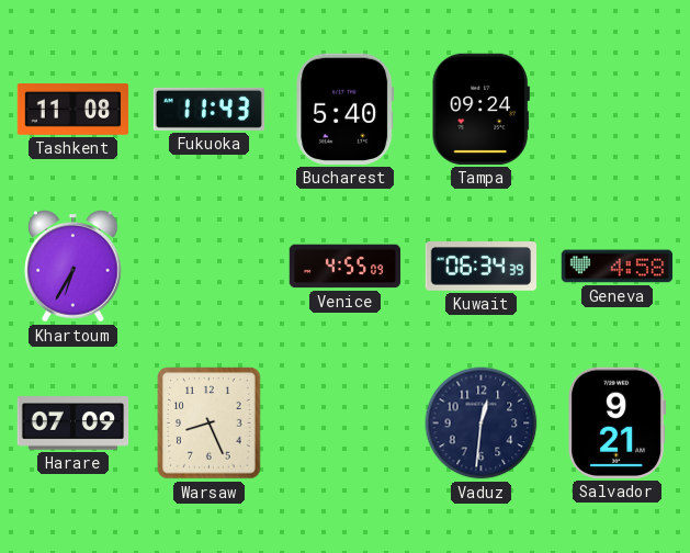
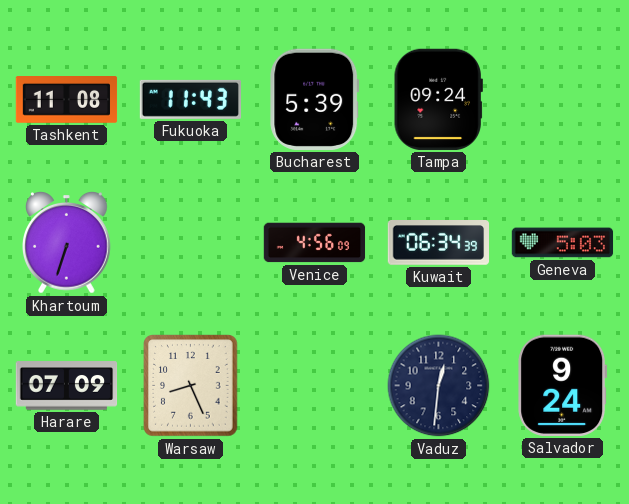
Bucharest: 5:40 -> 5:39 (315, 99)
Khartoum: 6:35 -> 6:33 (67, 243)
Venice: 4:55 -> 4:56 (315, 243)
Geneva: 4:58 -> 5:03 (563, 243)
Salvador: 9:21 -> 9:24 (563, 385)
